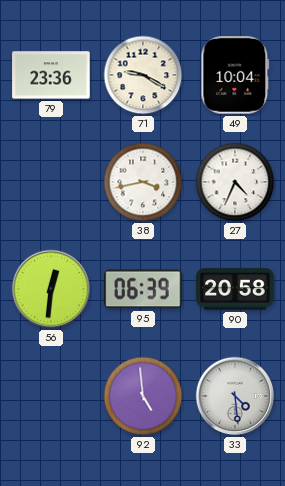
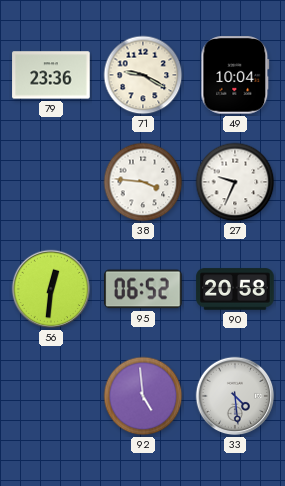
38: 3:43 -> 3:46 (143, 182)
27: 4:34 -> 9:34 (235, 182)
95: 06:39 -> 06:52 (143, 289)
